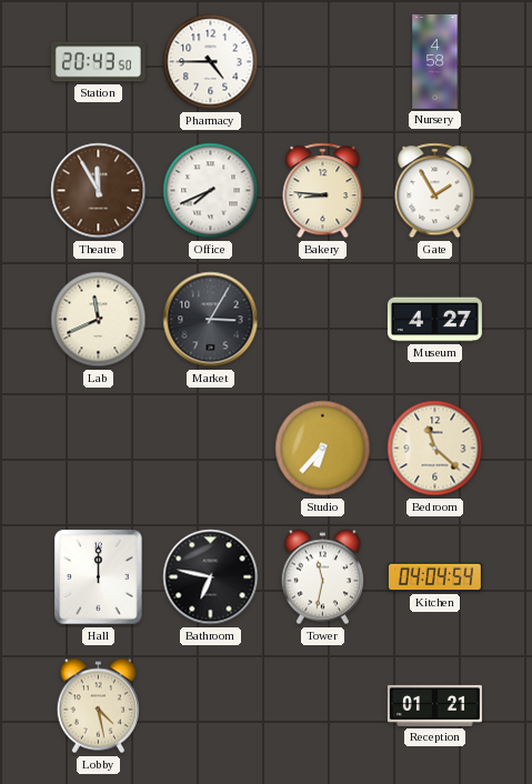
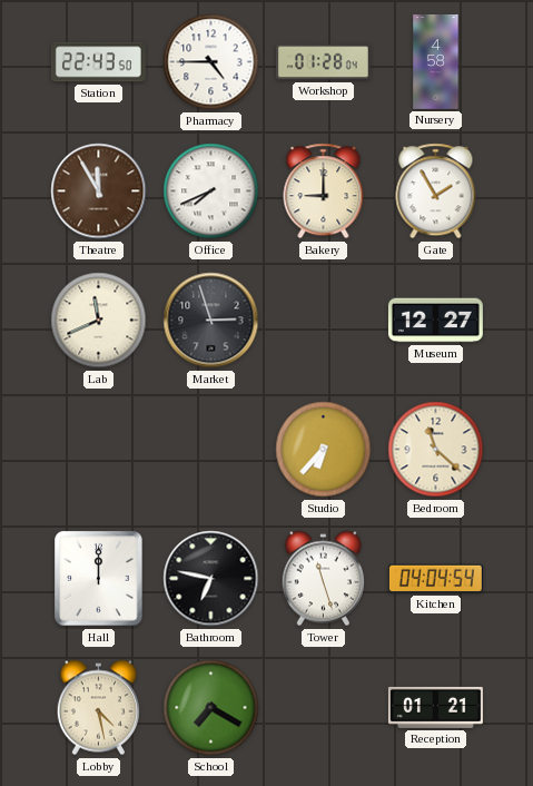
Station: 20:43 -> 22:43 (98, 62)
Workshop: none -> 01:28 (323, 62)
Bakery: 8:46 -> 9:00 (324, 191)
Market: 3:05 -> 2:57 (211, 321)
Museum: 4:27 -> 12:27 (435, 321)
Tower: 11:32 -> 11:27 (323, 579)
School: none -> 7:20 (211, 708)
